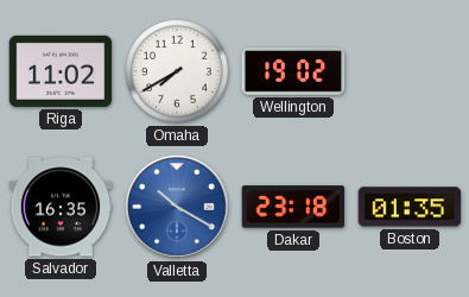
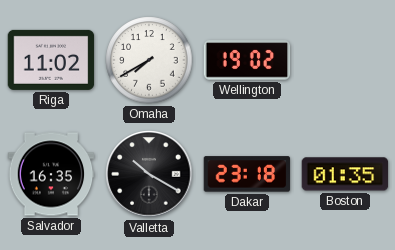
Valletta dial: blue -> black (149, 174)
